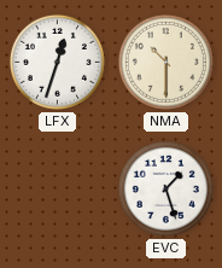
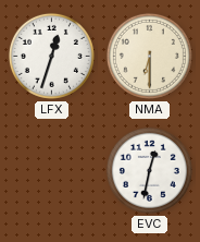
NMA: 10:30 -> 6:30 (149, 56)
EVC: 1:27 -> 12:32 (149, 170)
